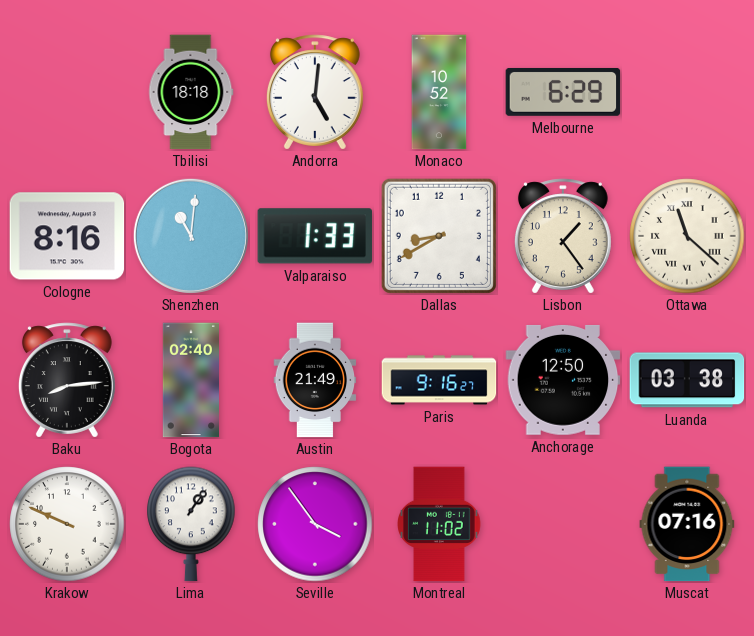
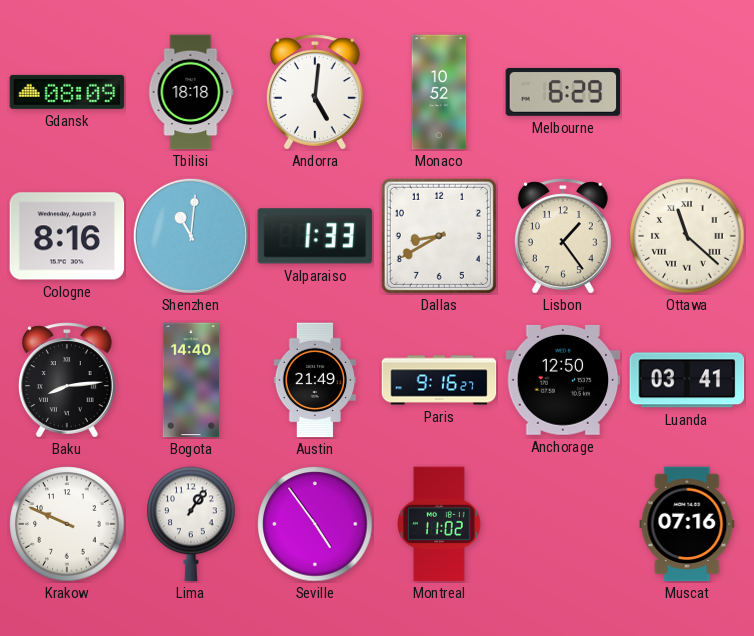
Gdansk: none -> 08:09 (67, 92)
Bogota: 02:40 -> 14:40 (190, 380)
Luanda: 03:38 -> 03:41 (687, 380)
Seville: 3:54 -> 4:54 (315, 524)
